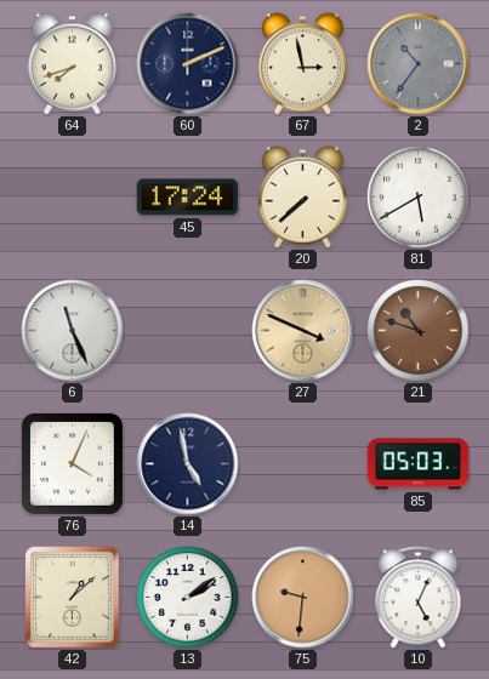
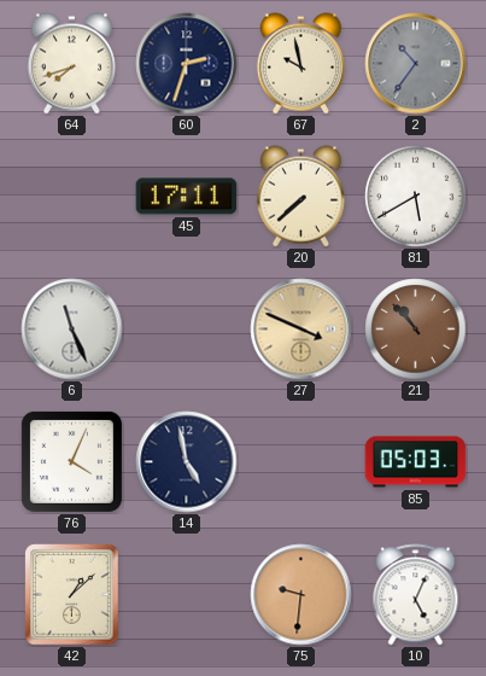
60: 2:11 -> 2:33 (187, 64)
67: 2:58 -> 9:58 (300, 64)
45: 17:24 -> 17:11 (187, 197)
21: 10:48 -> 10:53 (416, 330)
13: 2:09 -> none (188, 598)
